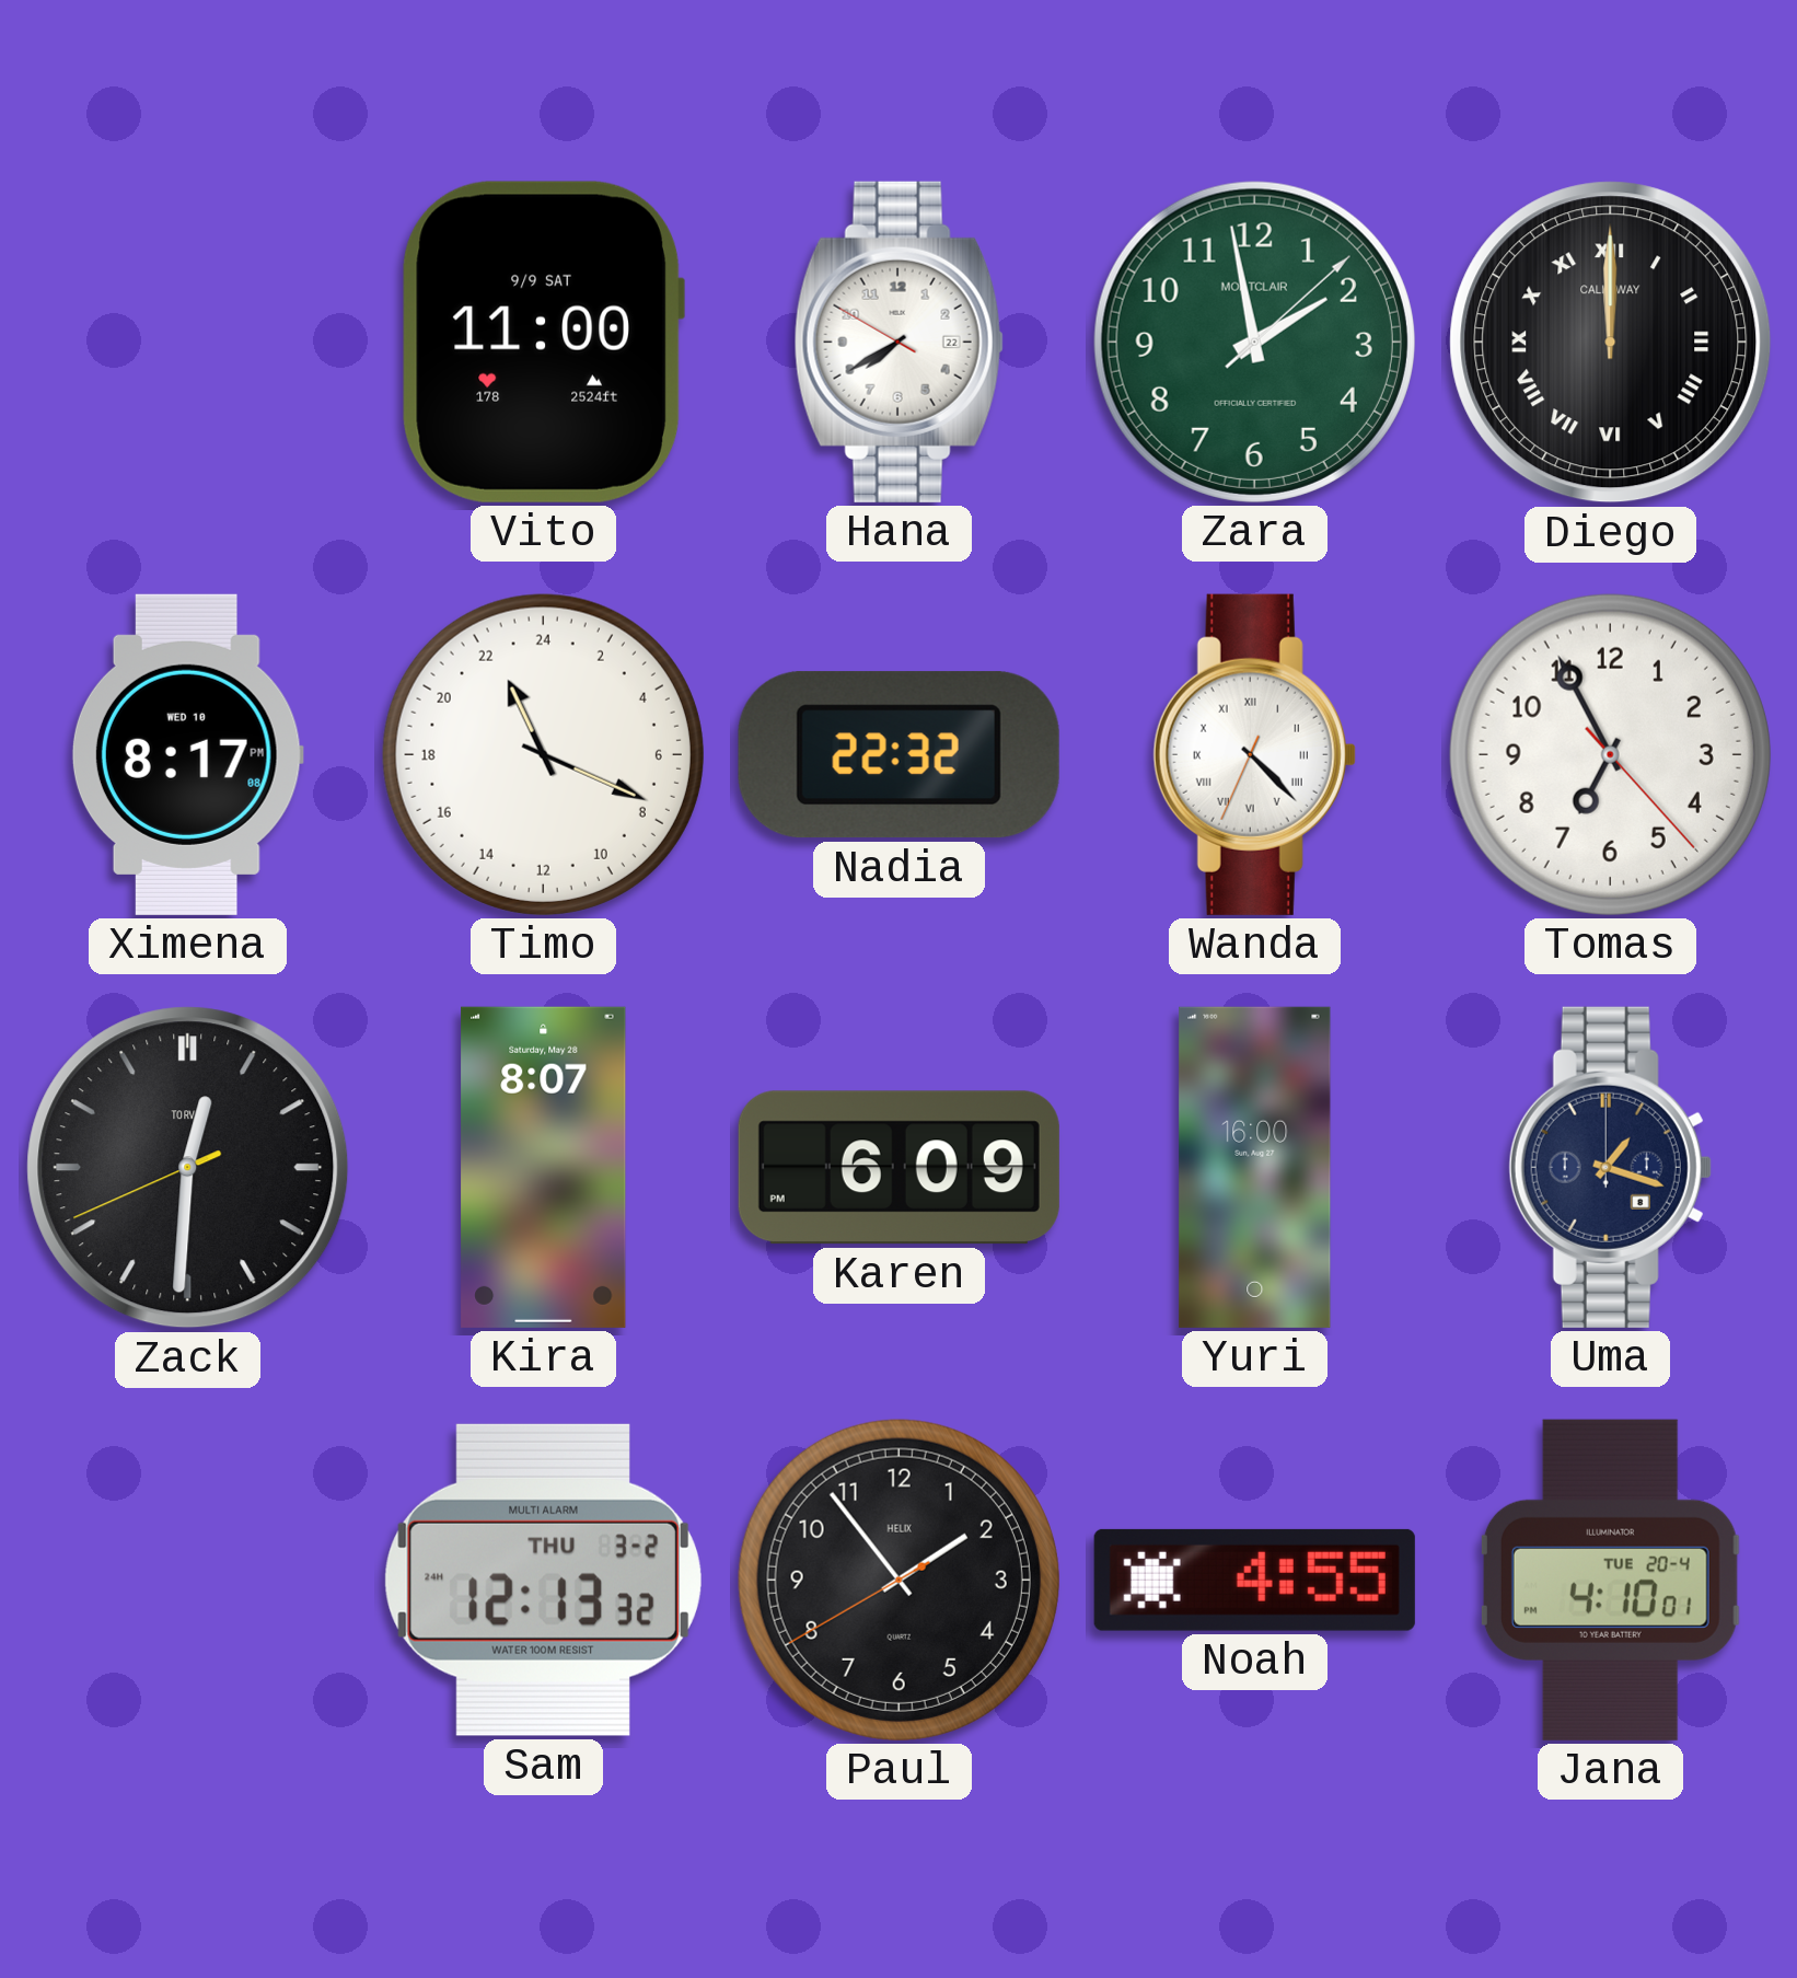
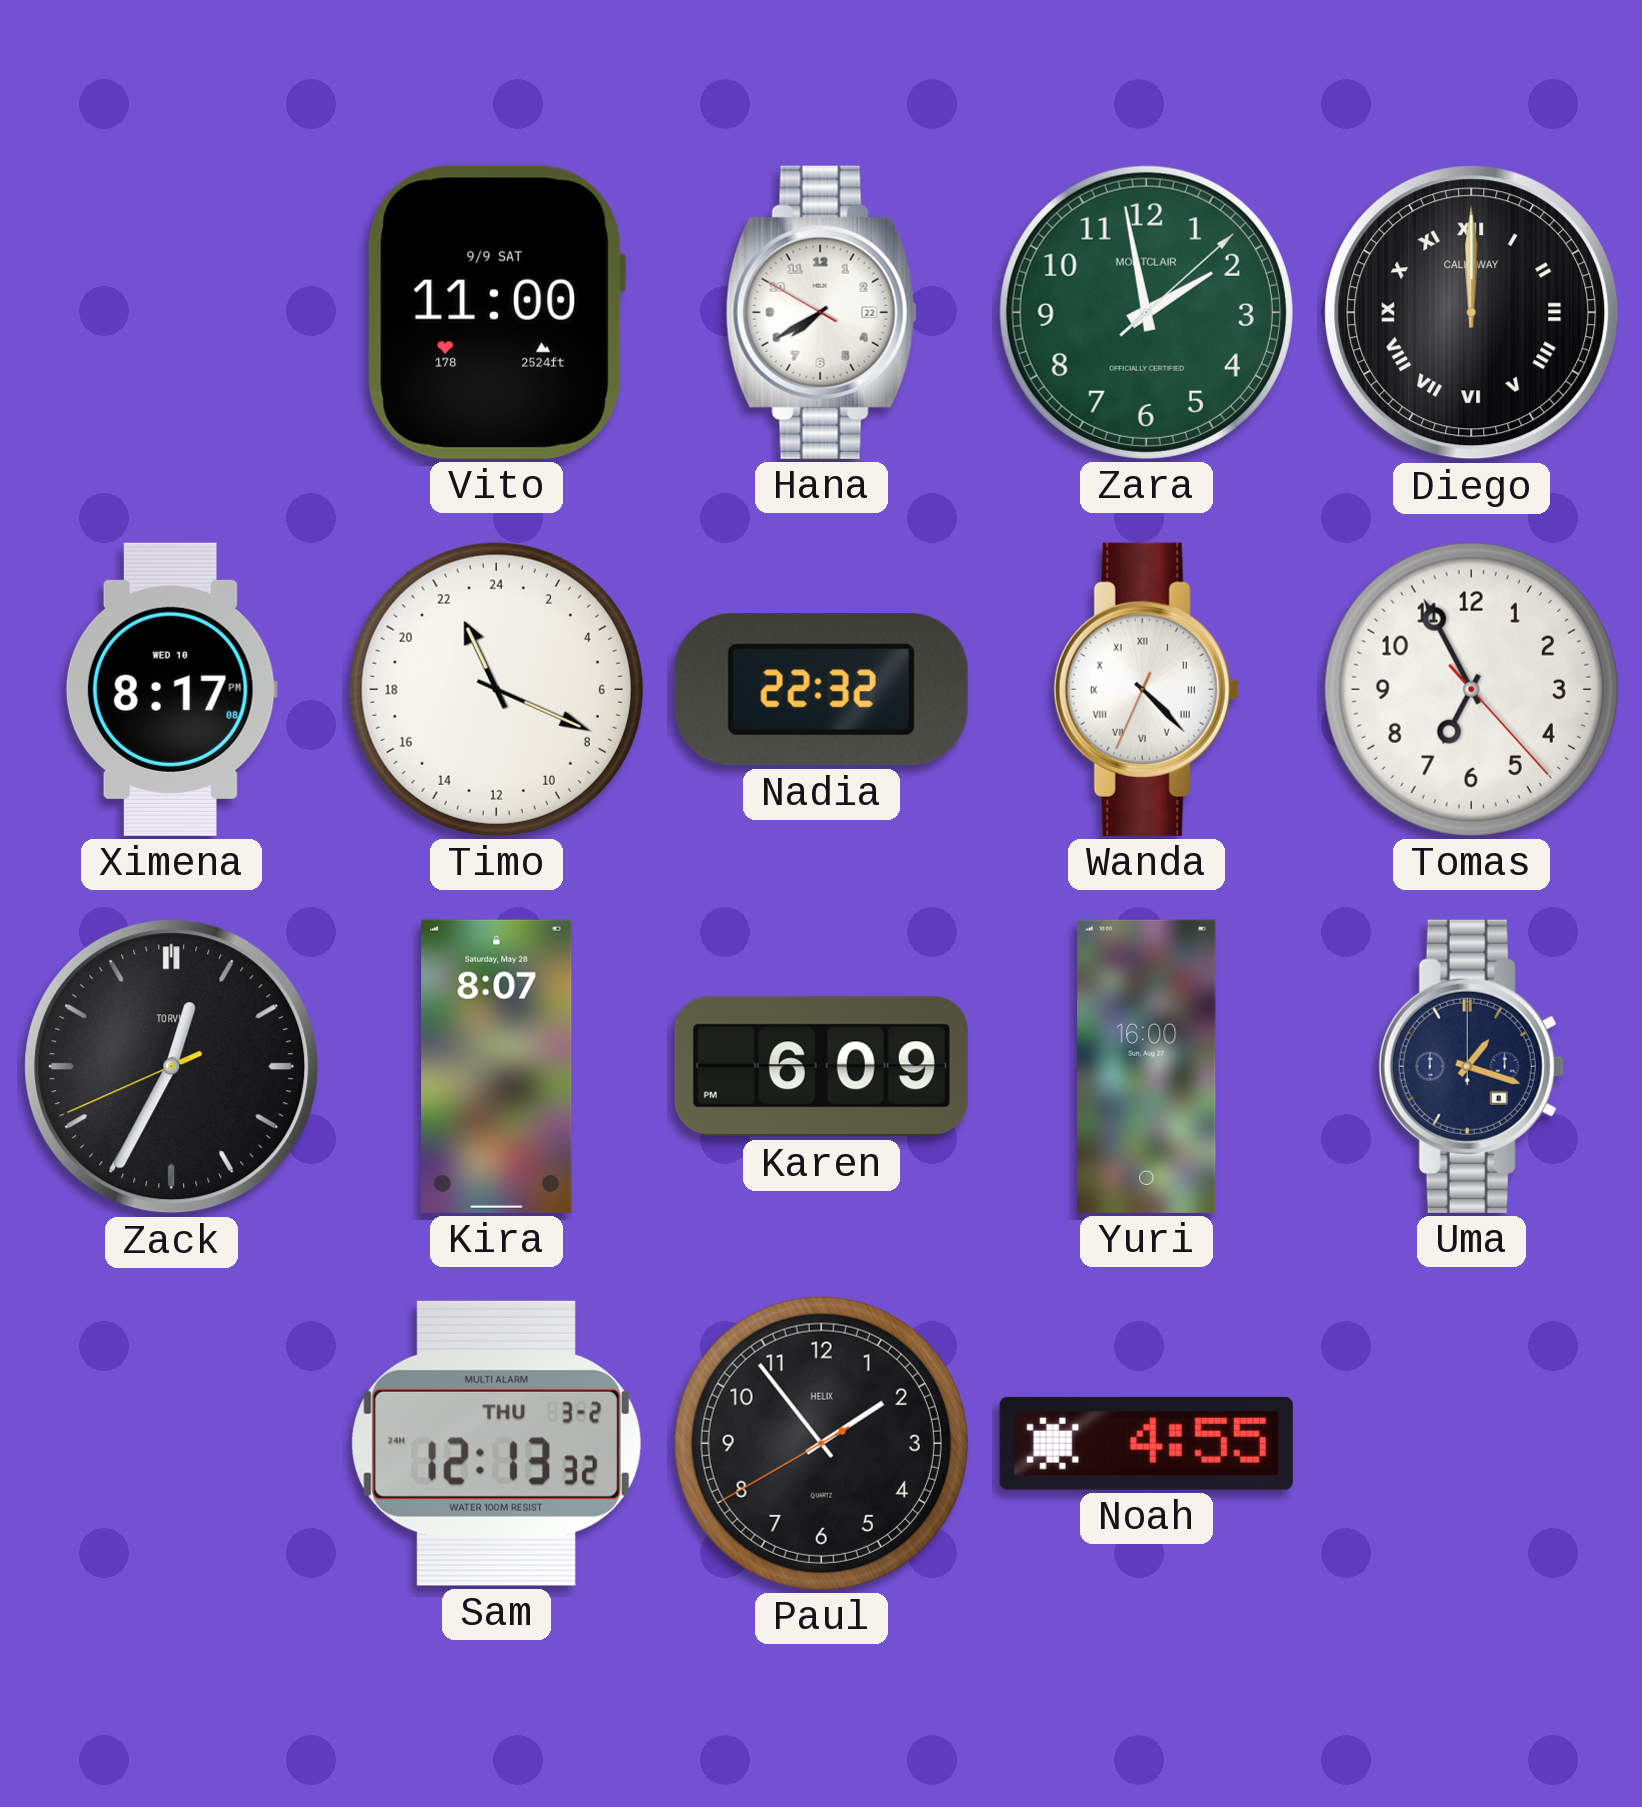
Zack: 12:30 -> 12:34 (172, 1067)
Jana: 4:10 -> none (1610, 1580)
